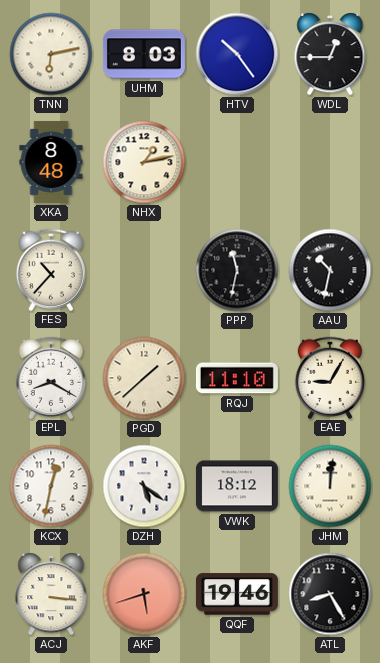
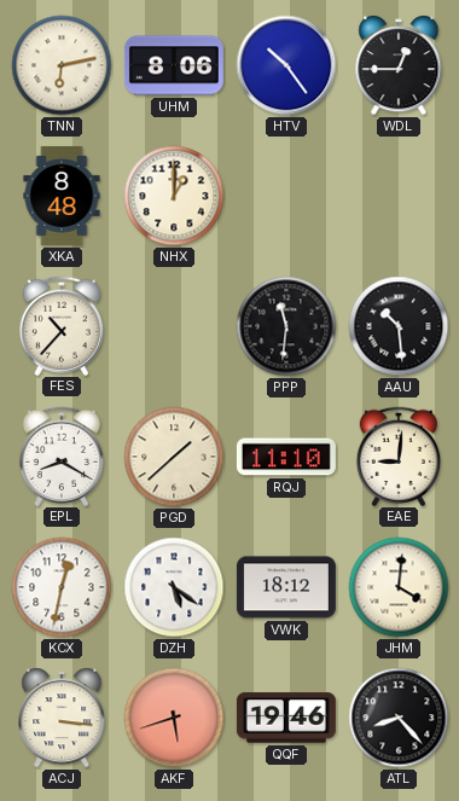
UHM: 8:03 -> 8:06 (174, 65)
NHX: 1:13 -> 1:00 (174, 196)
PPP: 11:32 -> 11:31 (286, 326)
AAU: 10:32 -> 10:29 (399, 326)
EAE: 9:05 -> 9:01 (399, 455)
JHM: 12:01 -> 4:01 (399, 587)
ATL: 8:25 -> 8:23 (399, 718)
